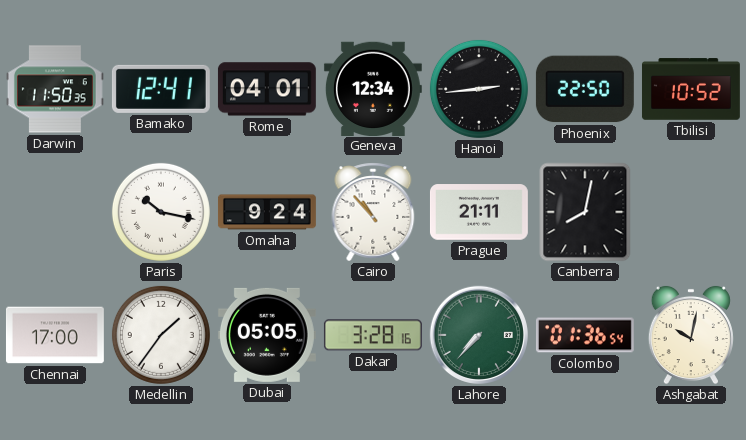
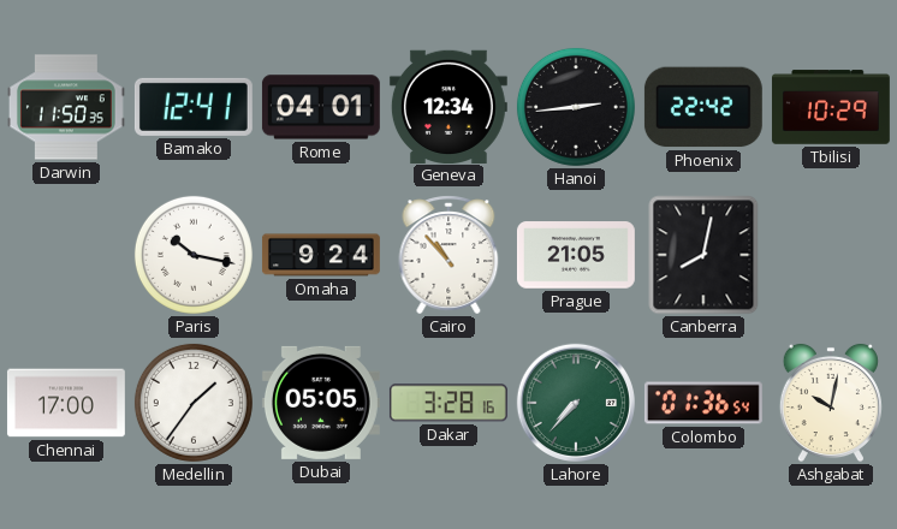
Phoenix: 22:50 -> 22:42 (703, 107)
Tbilisi: 10:52 -> 10:29 (831, 107)
Prague: 21:11 -> 21:05 (576, 255)
